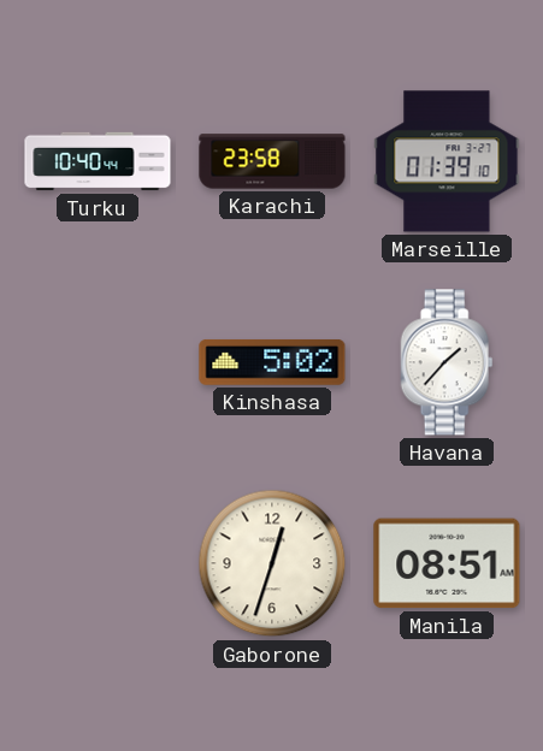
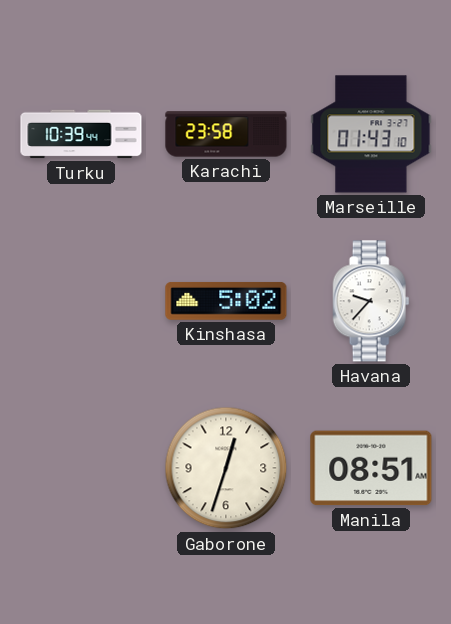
Turku: 10:40 -> 10:39 (81, 134)
Marseille: 01:39 -> 01:43 (371, 134)
Havana: 1:37 -> 9:37 (371, 301)
